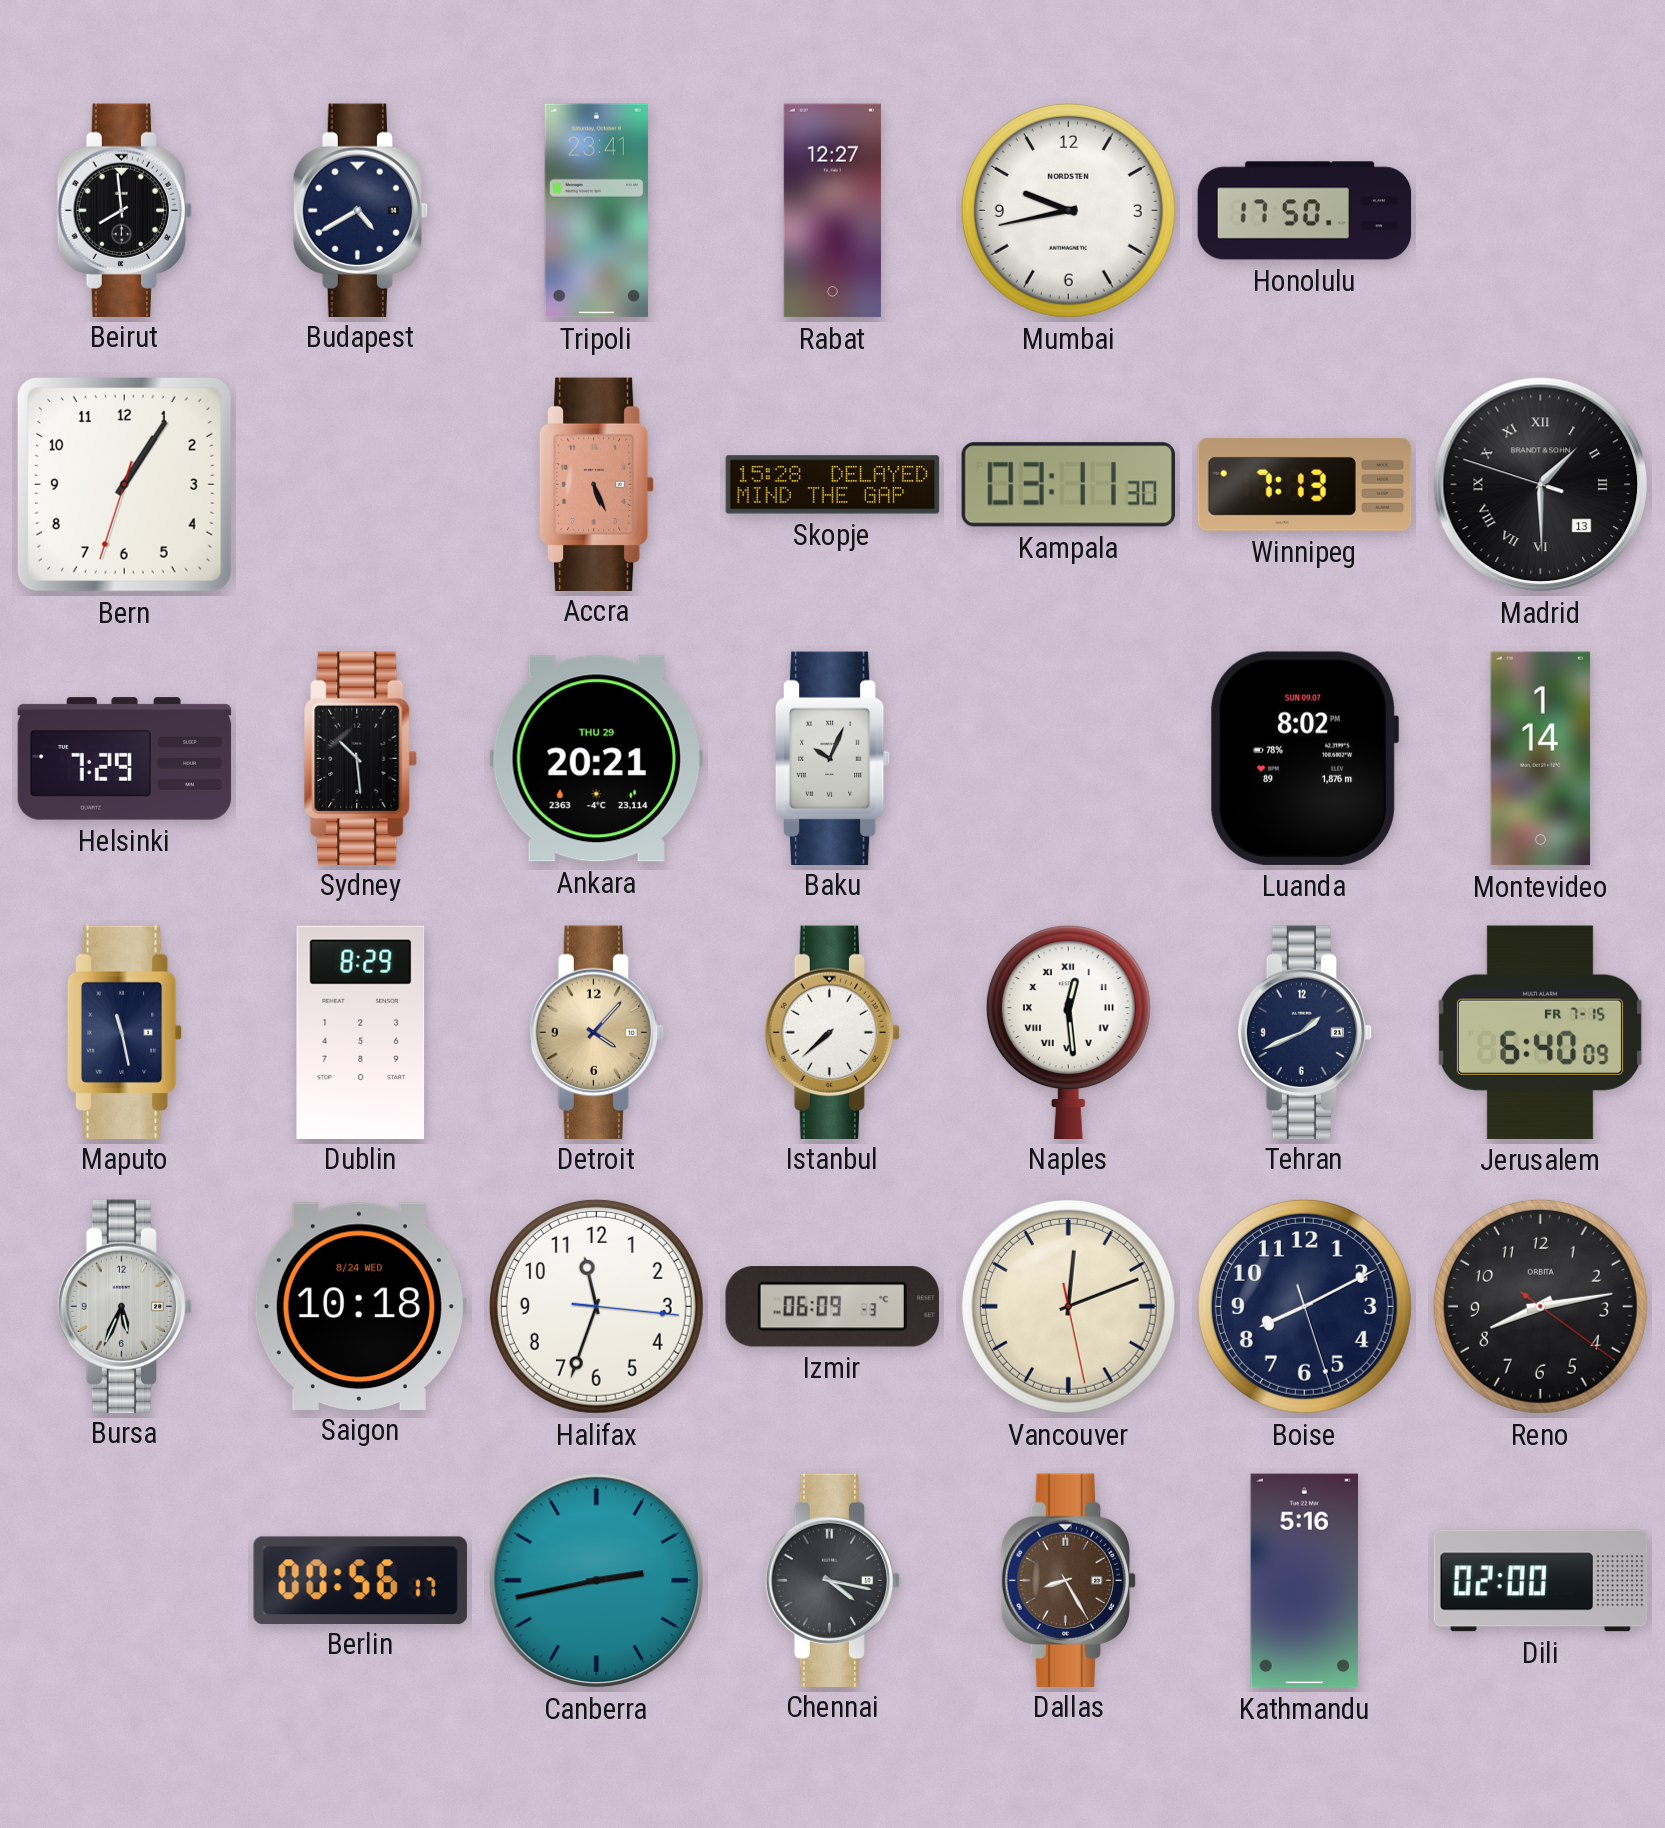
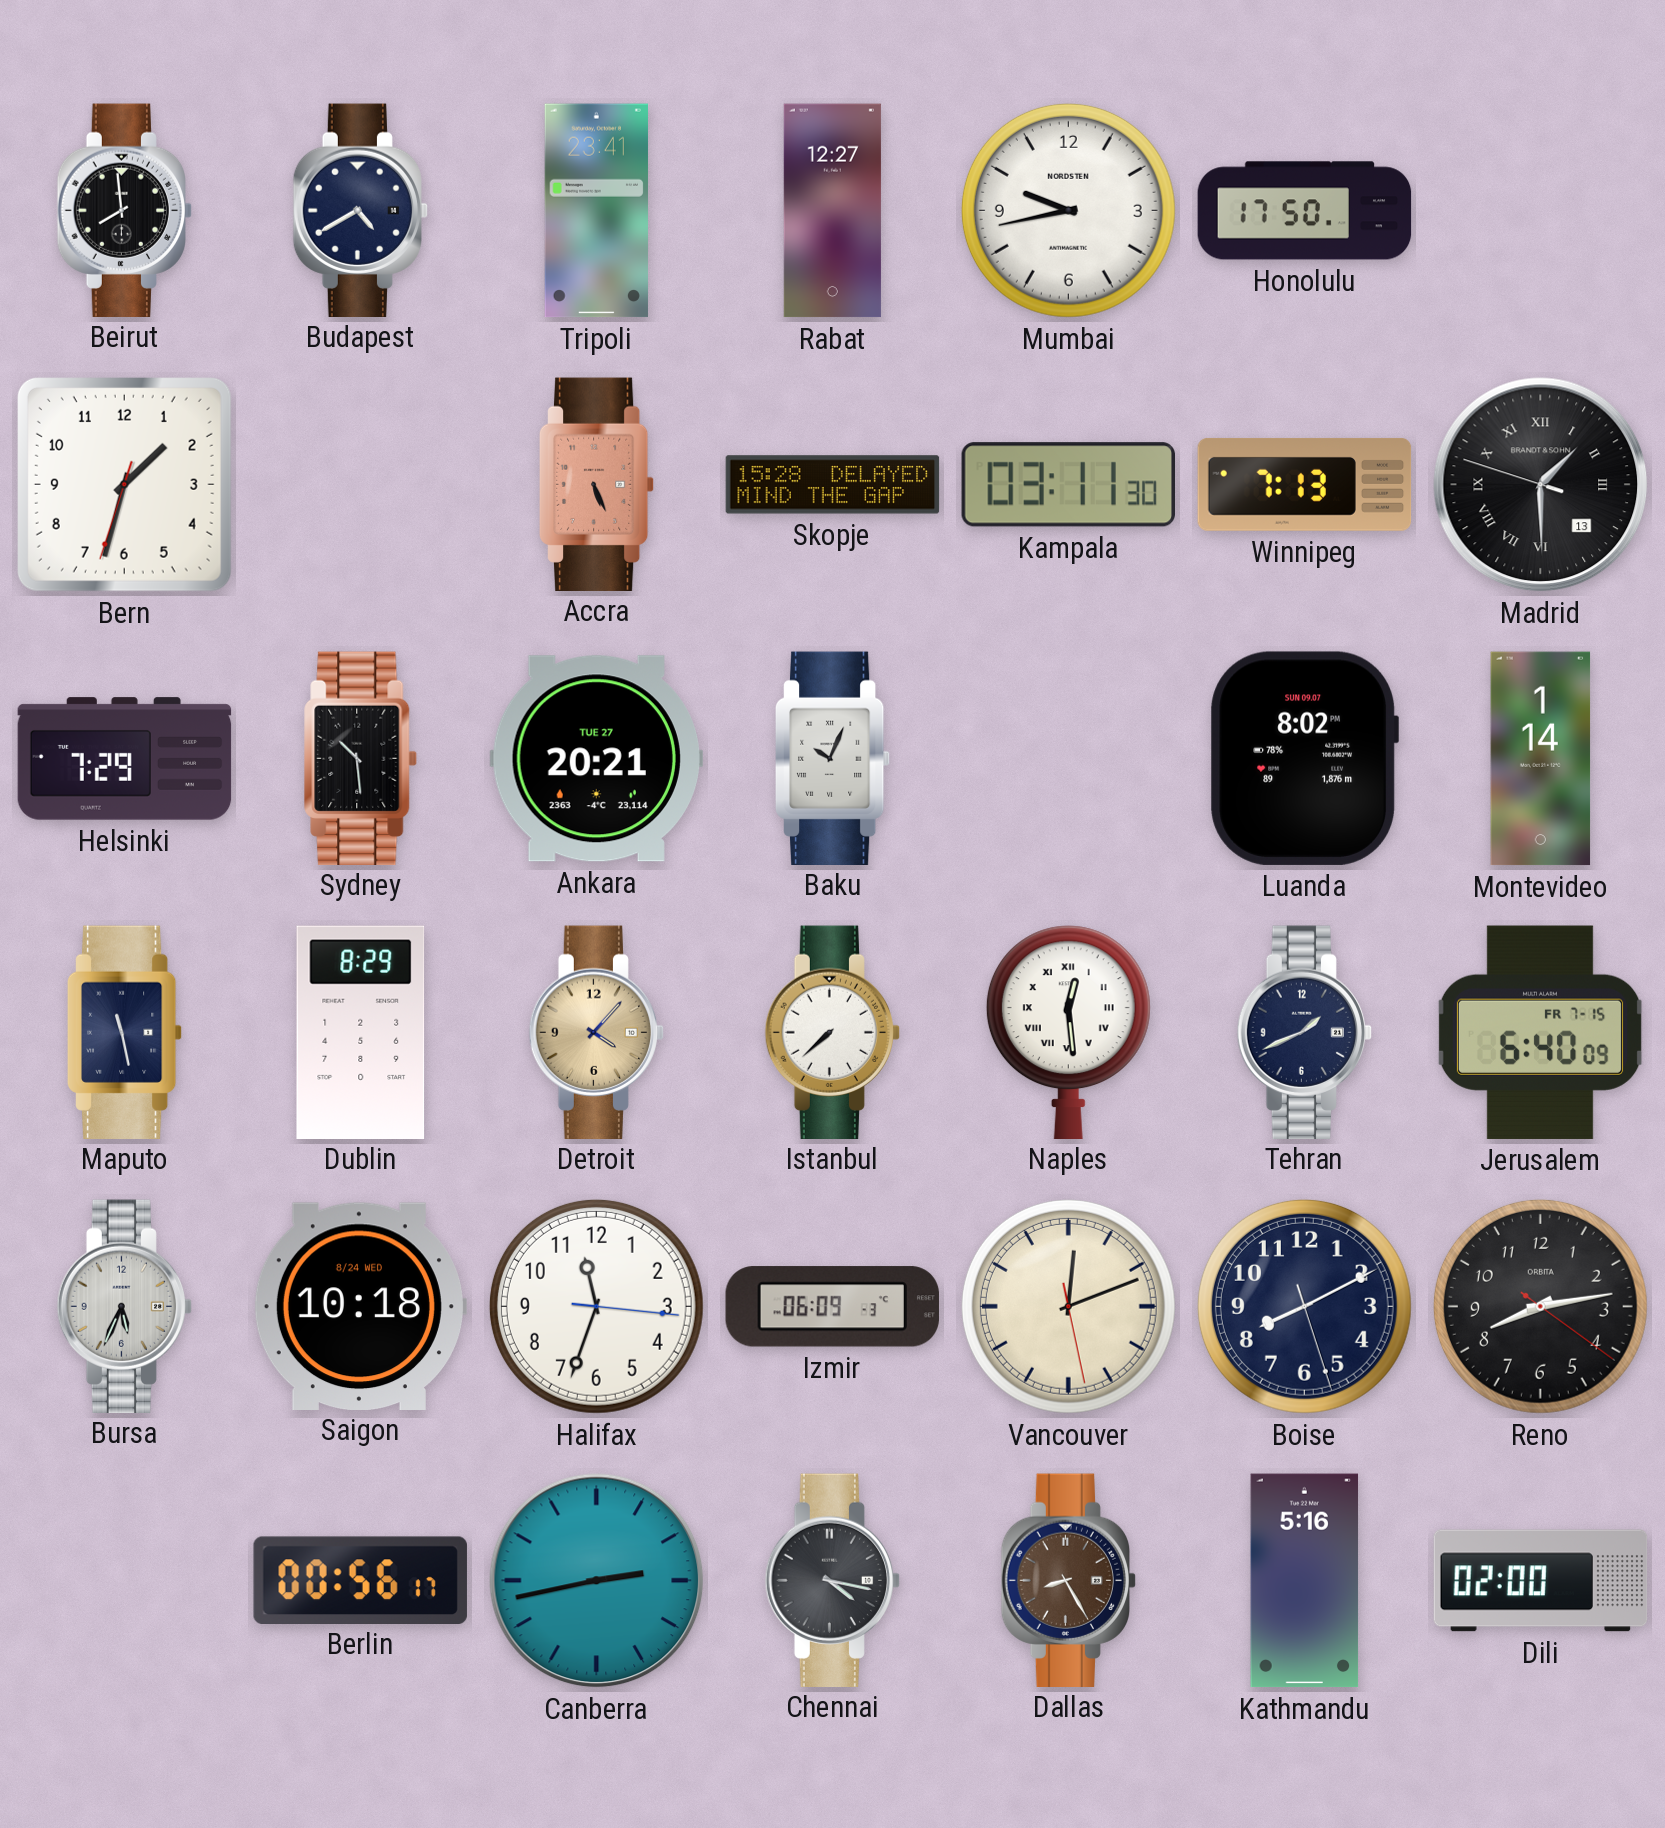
Bern: 1:05 -> 1:32 (124, 484)
Ankara date: THU 29 -> TUE 27 (596, 759)
